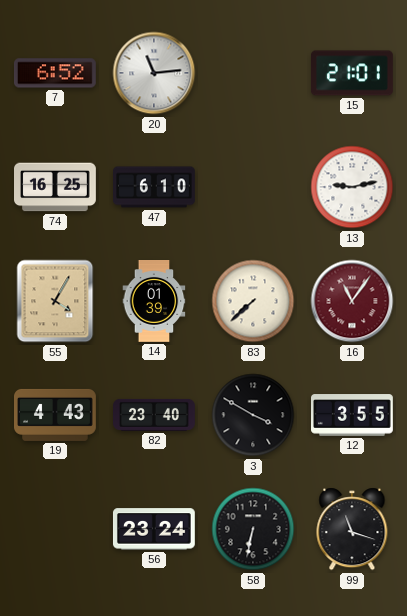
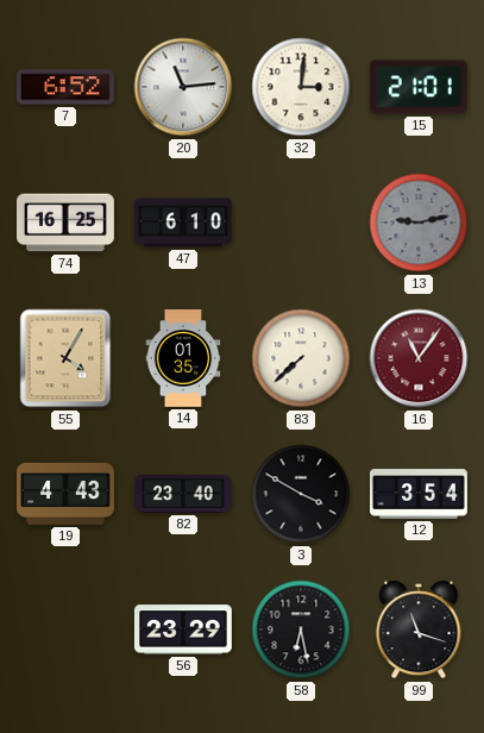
32: none -> 3:01 (301, 87)
13 dial: white -> grey (419, 223)
14: 01:39 -> 01:35 (183, 359)
12: 3:55 -> 3:54 (420, 494)
56: 23:24 -> 23:29 (183, 629)
58: 6:32 -> 6:28 (301, 629)
